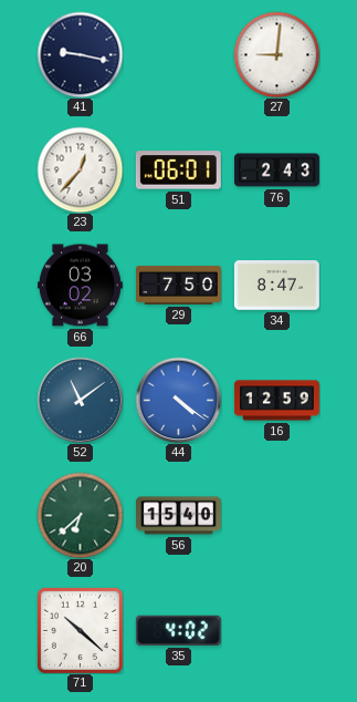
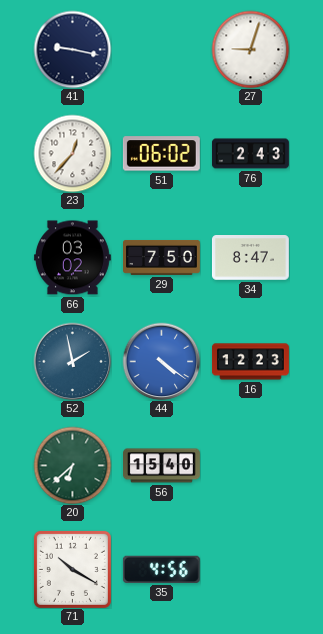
27: 9:01 -> 9:03 (250, 49)
51: 06:01 -> 06:02 (161, 154)
52: 11:09 -> 1:58 (72, 361)
16: 12:59 -> 12:23 (250, 362)
71: 10:22 -> 10:20 (72, 569)
35: 4:02 -> 4:56 (161, 569)
